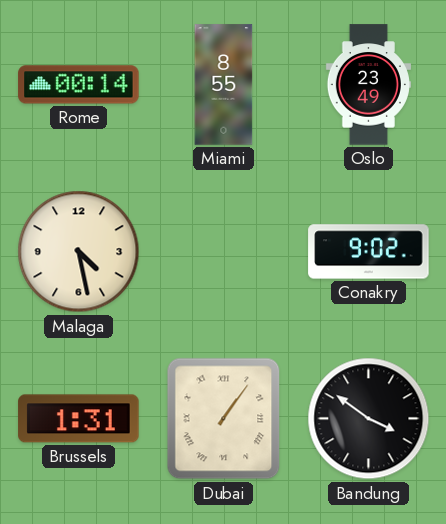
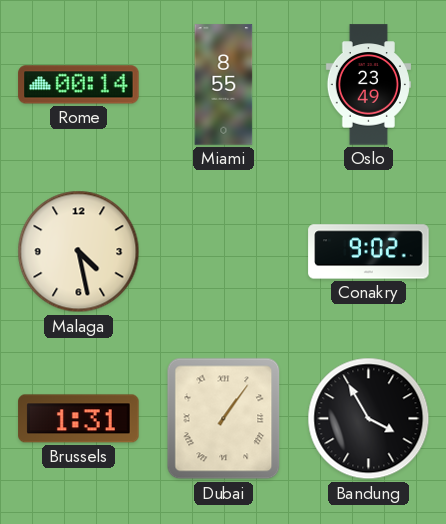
Bandung: 3:51 -> 3:55 (369, 419)
